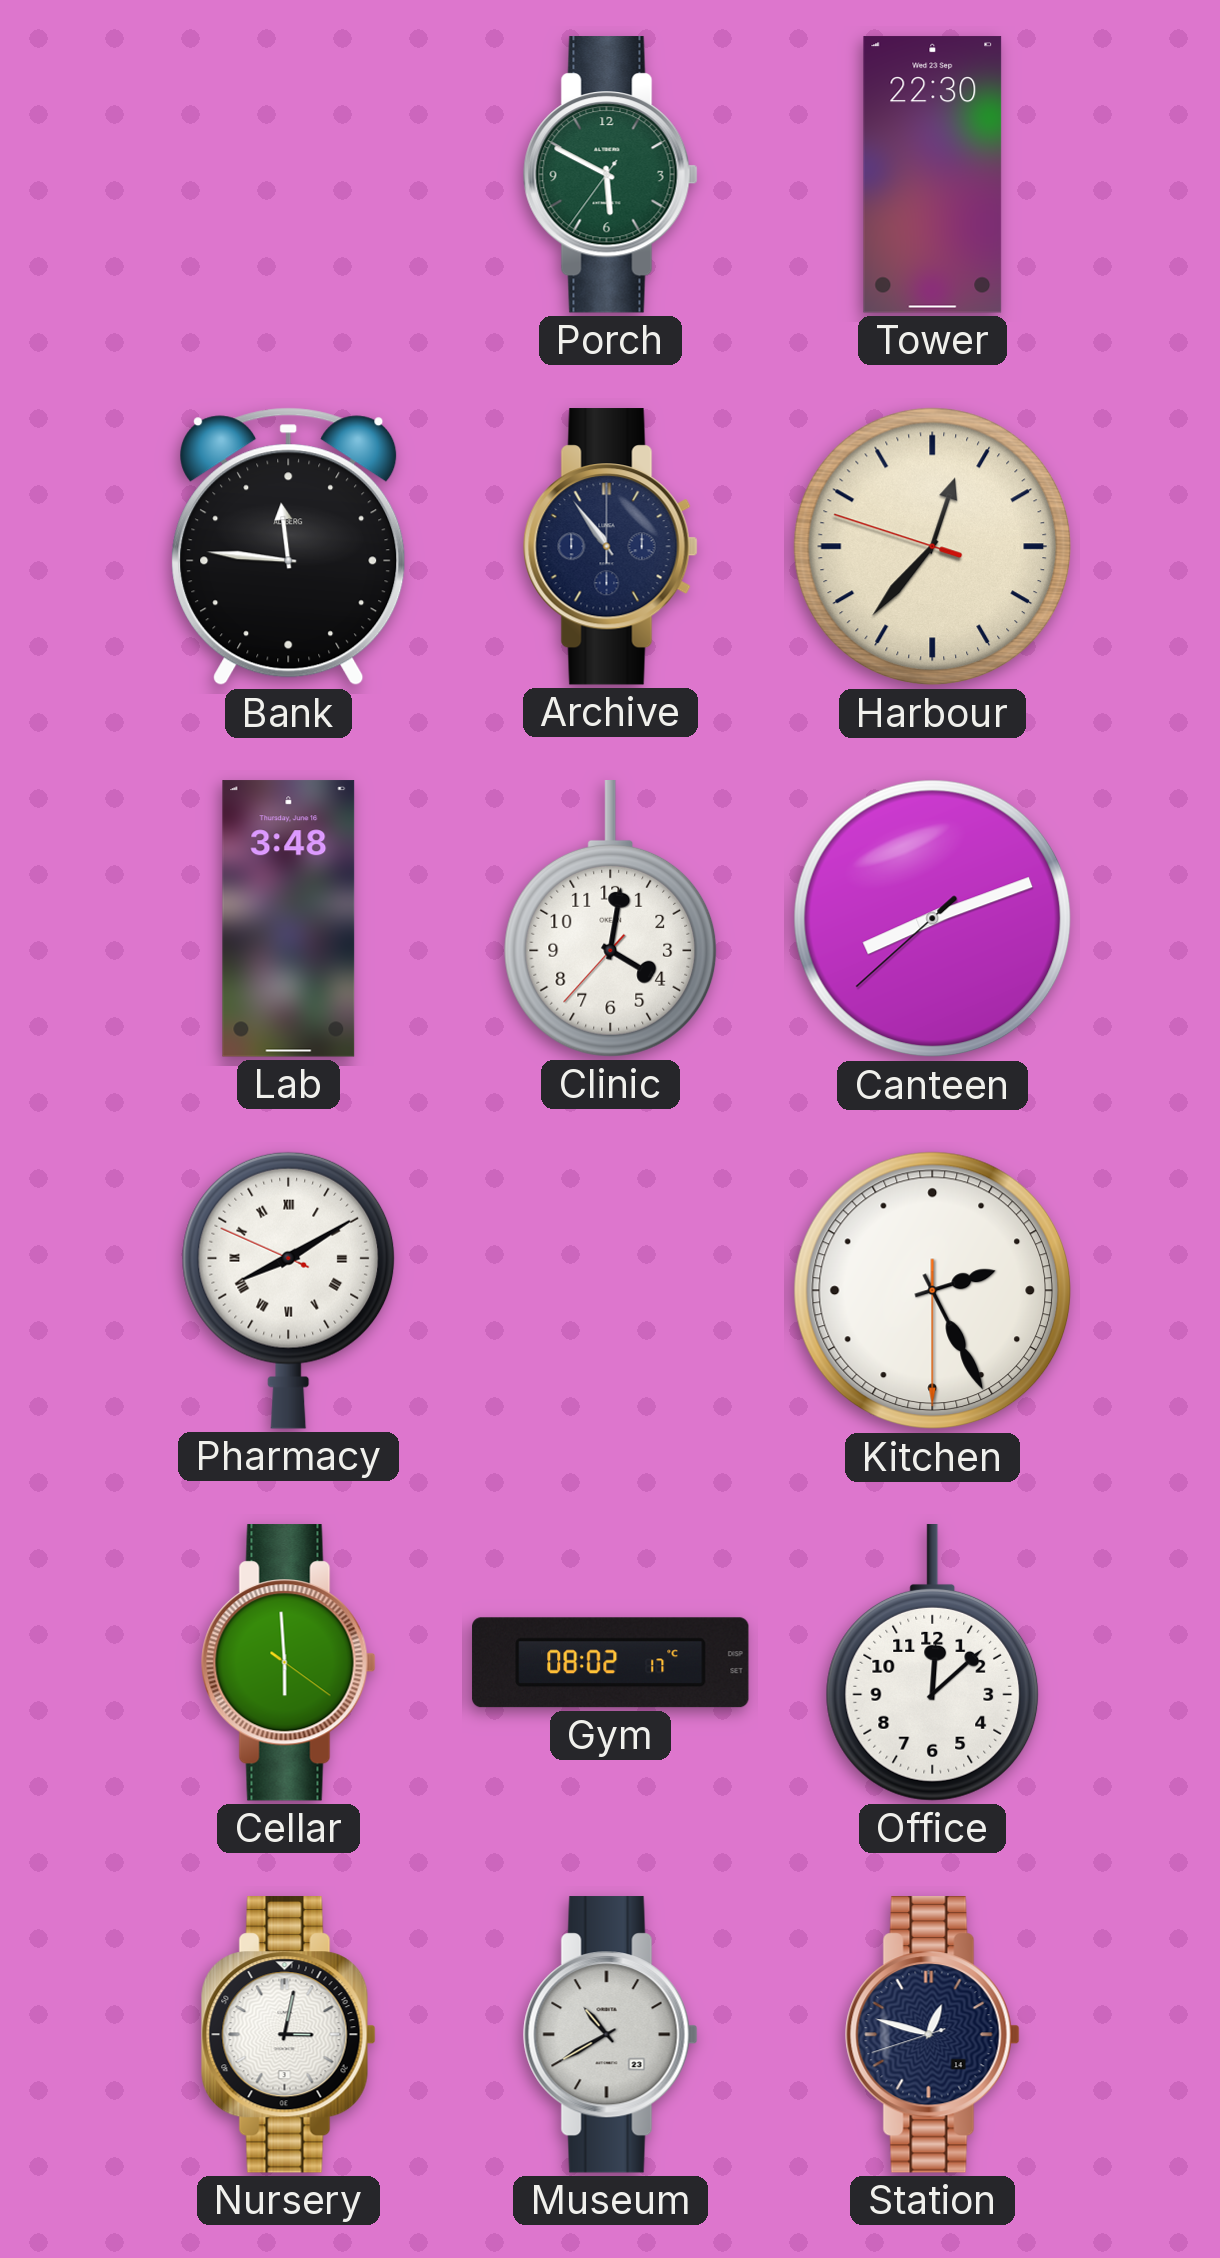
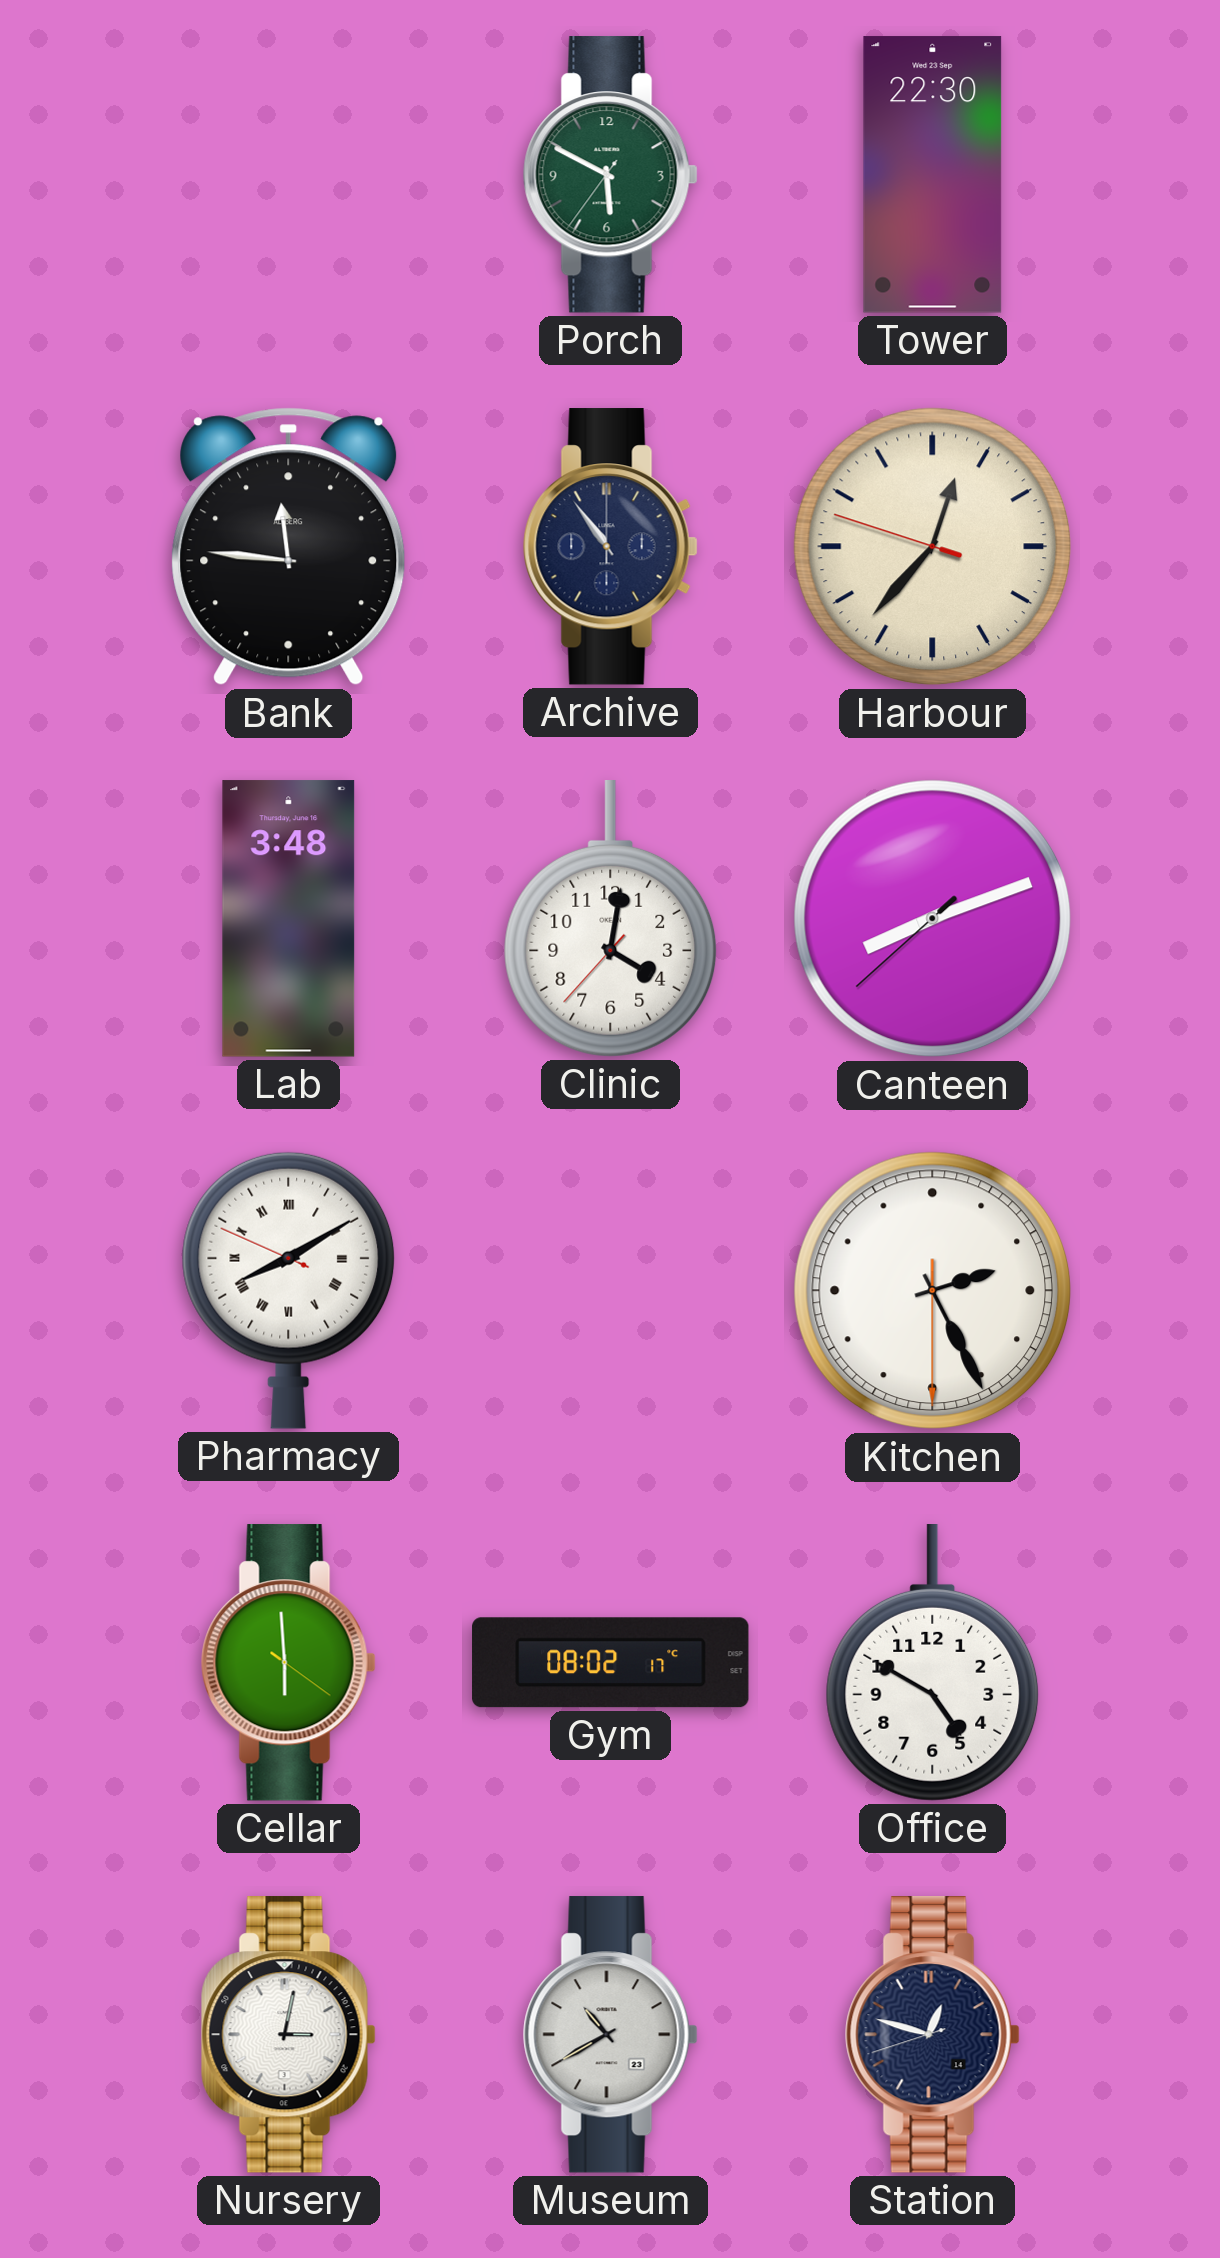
Office: 12:08 -> 4:50 (933, 1663)
